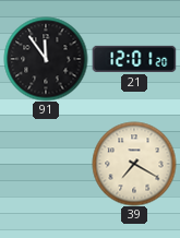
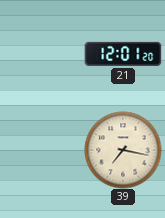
91: 11:54 -> none (46, 59)
39: 7:20 -> 7:17 (123, 150)
